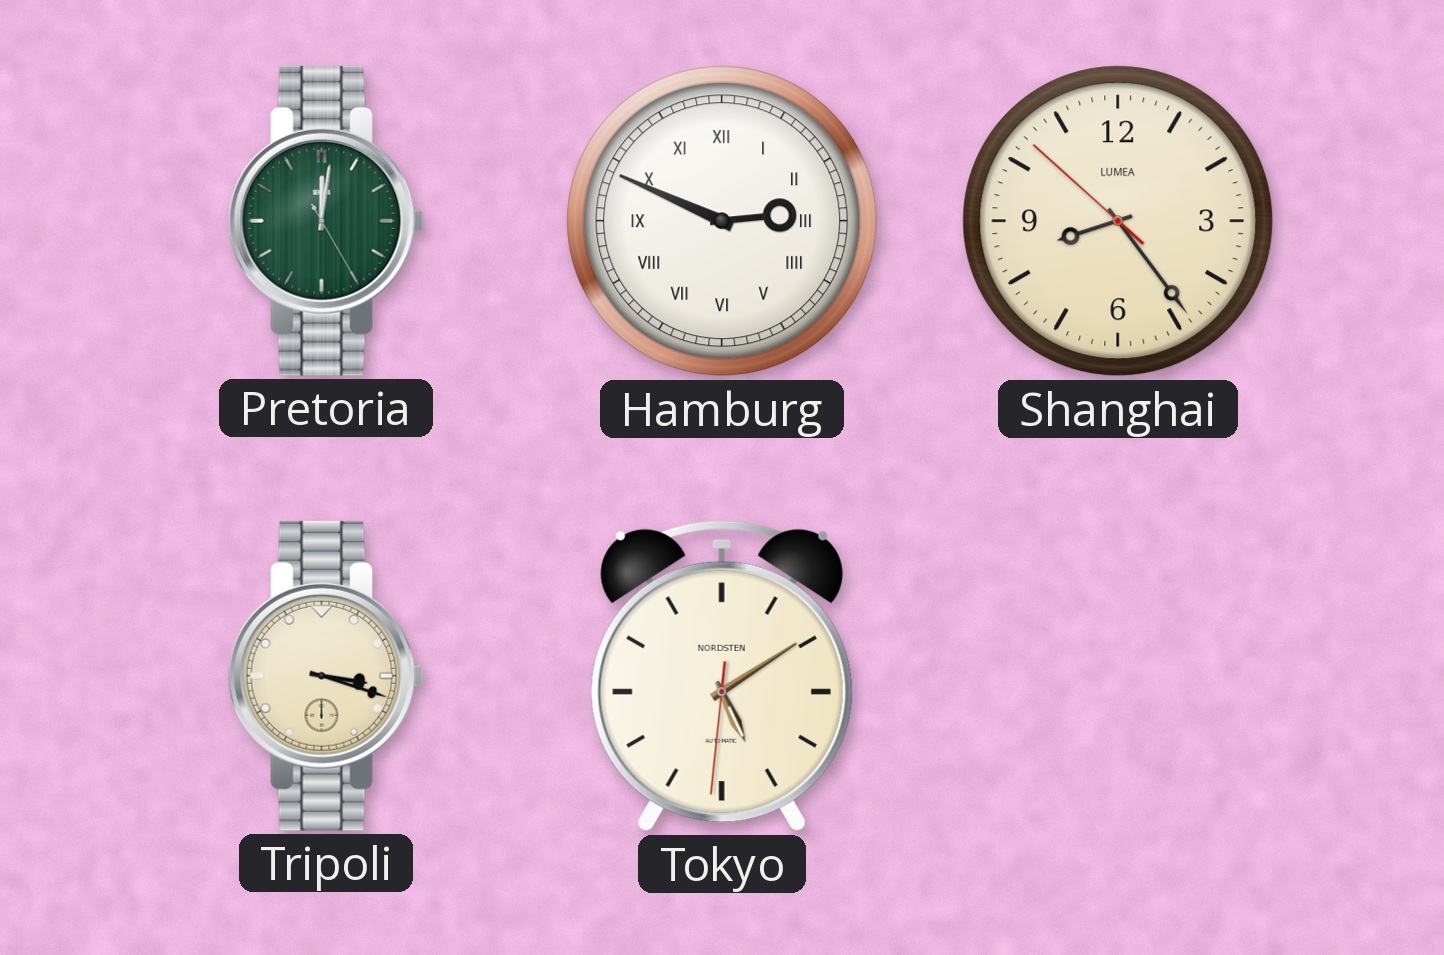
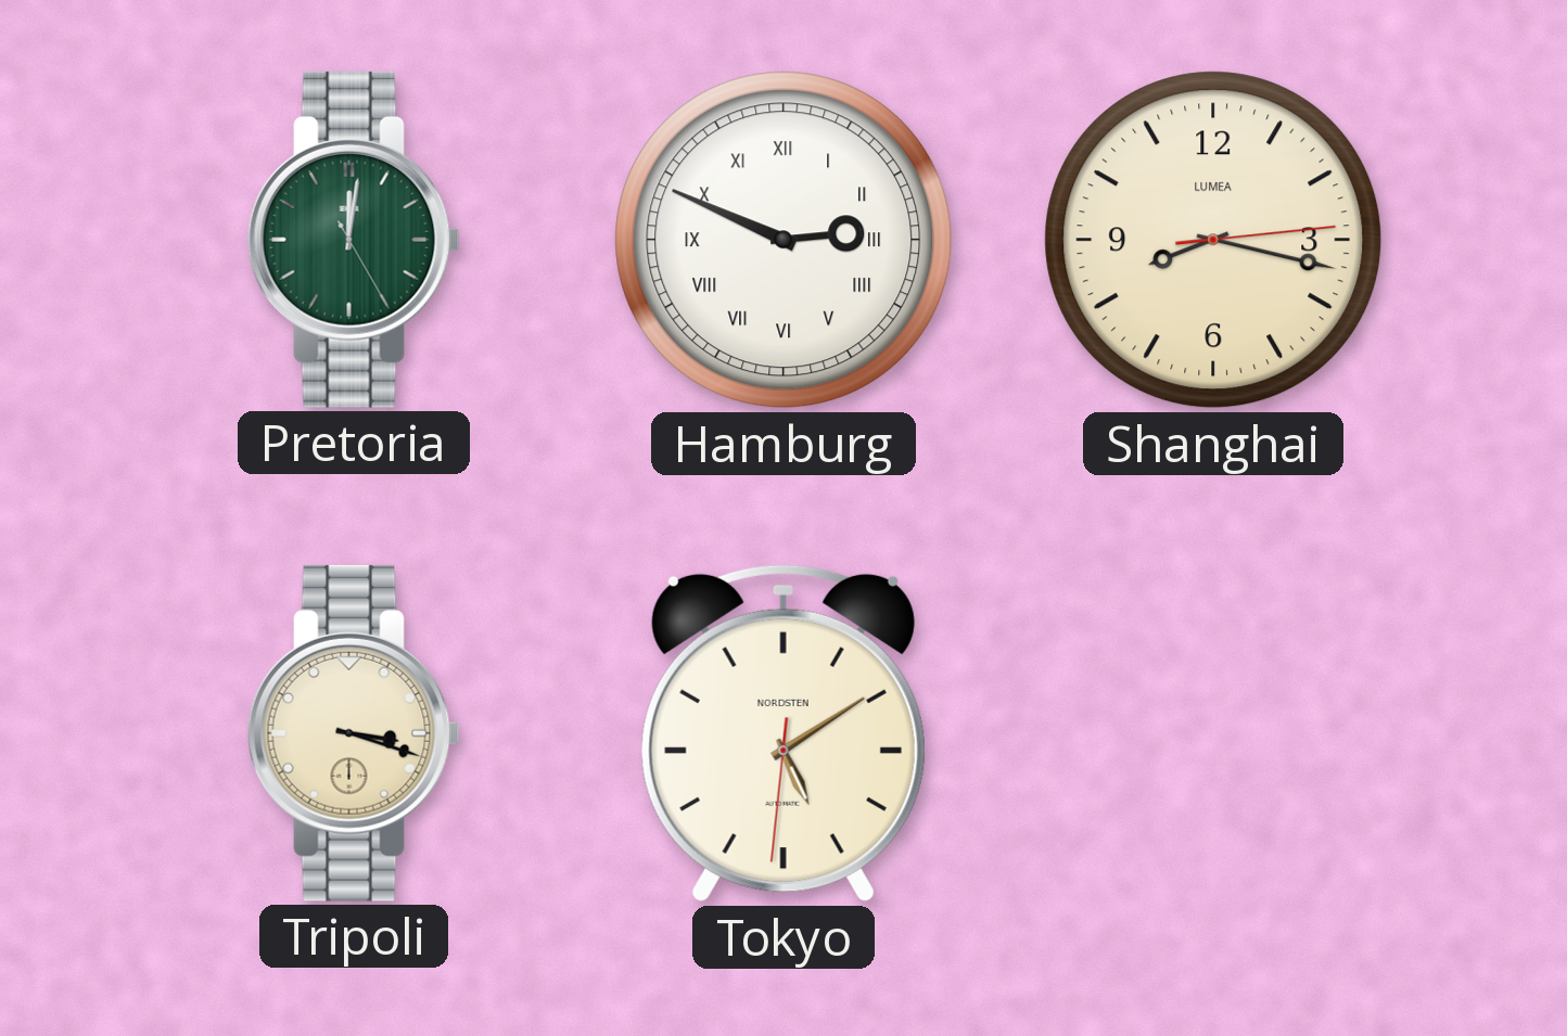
Shanghai: 8:23 -> 8:17 (1213, 240)
